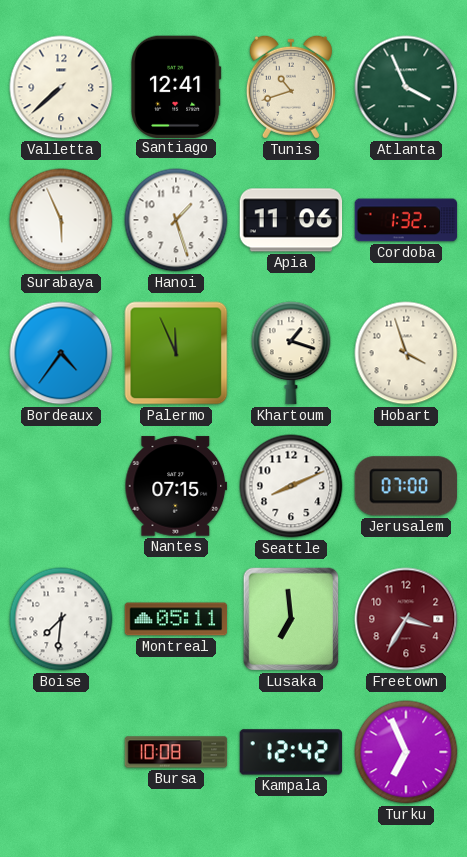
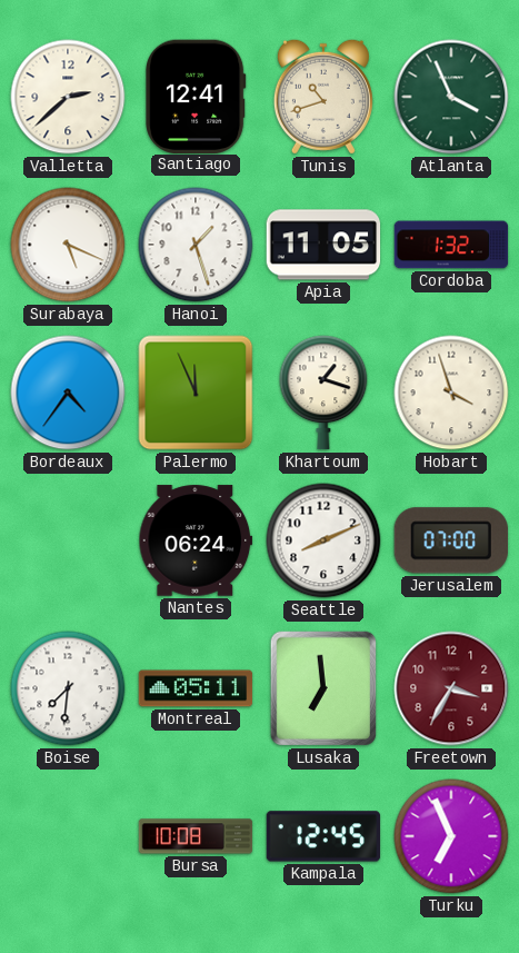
Valletta: 7:38 -> 2:38 (68, 97)
Surabaya: 5:56 -> 5:19 (68, 245)
Apia: 11:06 -> 11:05 (323, 245)
Nantes: 07:15 -> 06:24 (196, 540)
Kampala: 12:42 -> 12:45 (323, 836)
